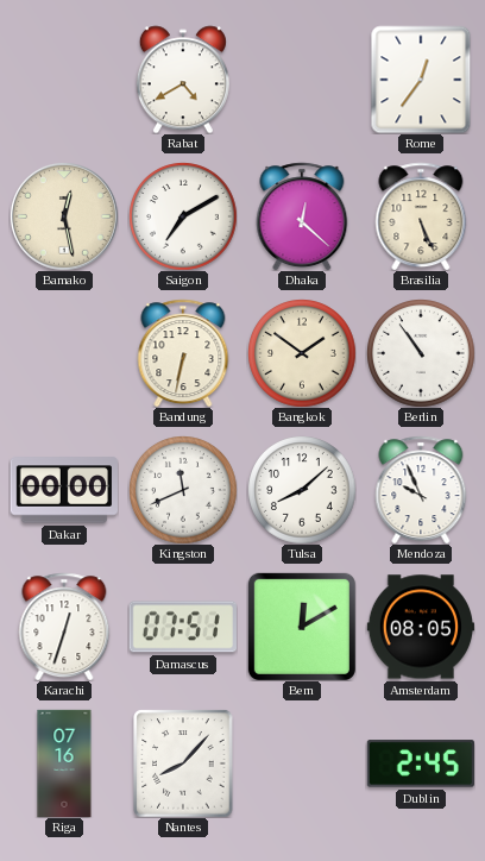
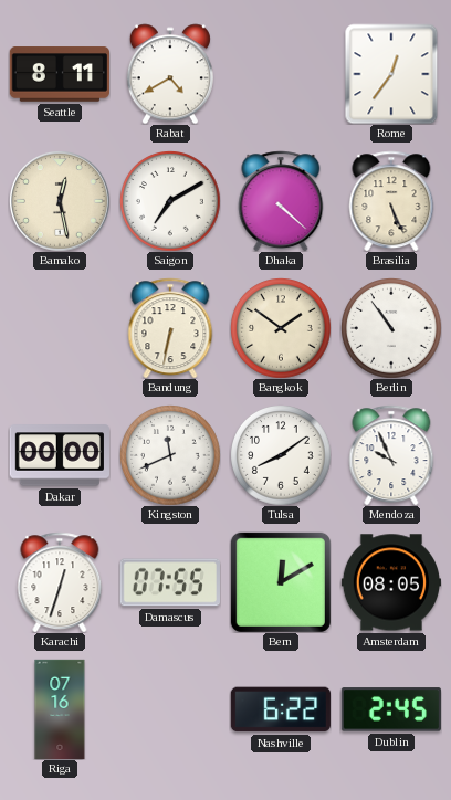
Seattle: none -> 8:11 (59, 74)
Dhaka: 12:22 -> 4:22 (281, 201)
Tulsa: 8:08 -> 8:09 (281, 455)
Damascus: 07:51 -> 07:55 (170, 582)
Nantes: 8:07 -> none (183, 763)
Nashville: none -> 6:22 (281, 709)
